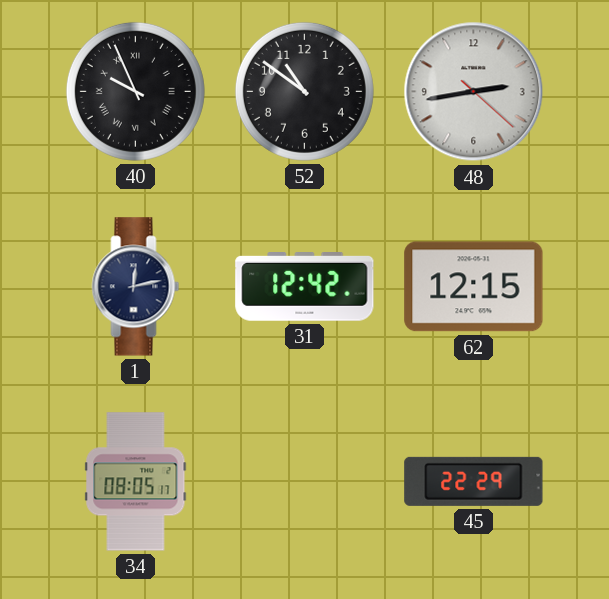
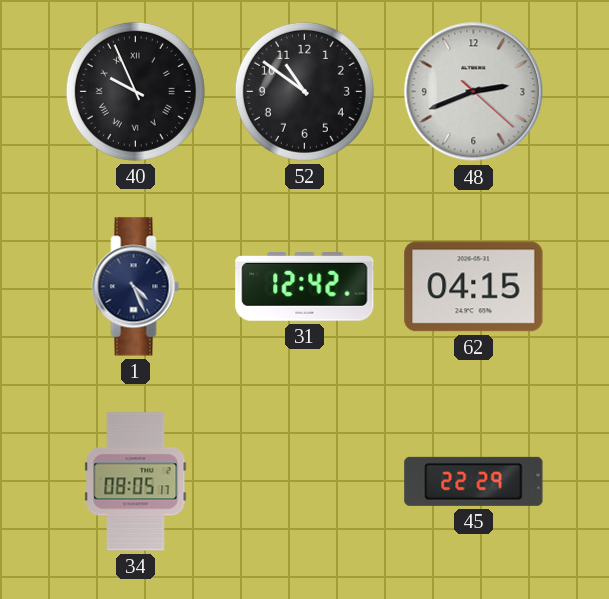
48: 2:43 -> 2:41 (474, 92)
1: 12:13 -> 4:26 (136, 287)
62: 12:15 -> 04:15 (474, 287)
